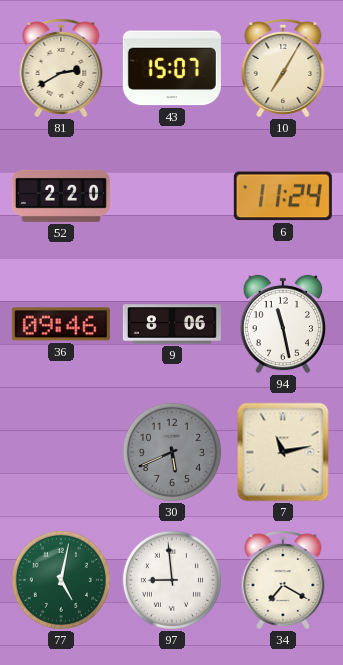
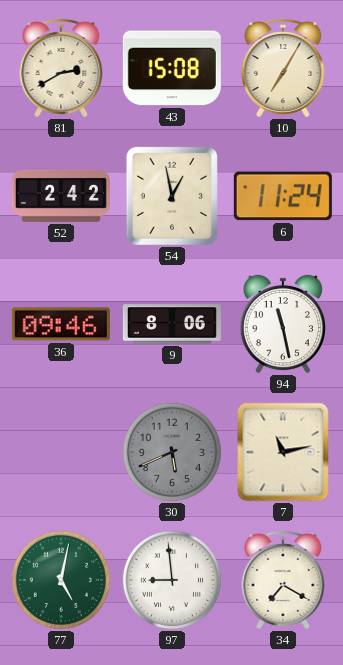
43: 15:07 -> 15:08 (172, 68)
52: 2:20 -> 2:42 (61, 196)
54: none -> 12:58 (172, 196)
